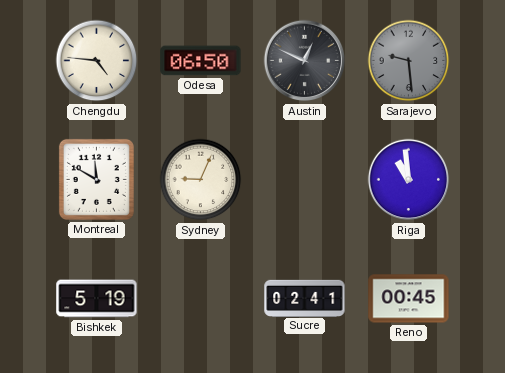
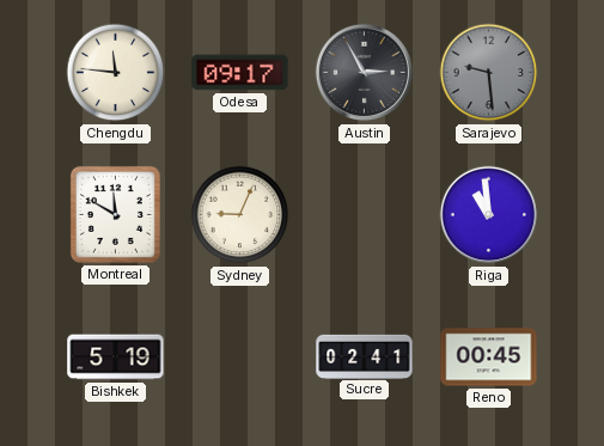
Chengdu: 4:46 -> 11:46 (116, 73)
Odesa: 06:50 -> 09:17 (240, 73)
Austin: 12:49 -> 2:55 (365, 73)
